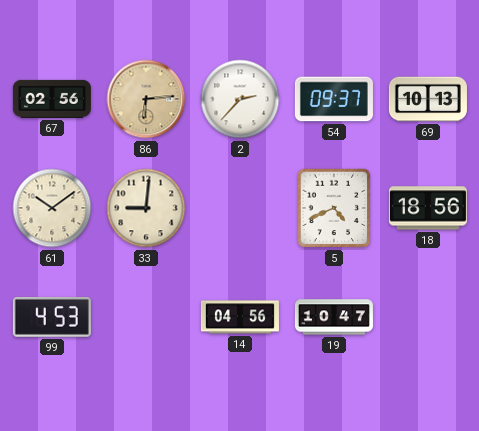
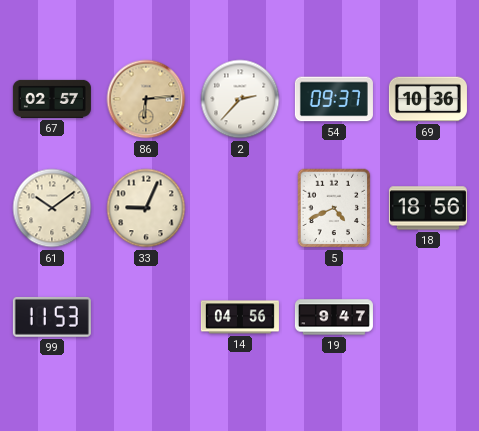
67: 02:56 -> 02:57 (52, 99)
69: 10:13 -> 10:36 (428, 99)
33: 9:01 -> 9:04 (146, 208)
99: 4:53 -> 11:53 (52, 317)
19: 10:47 -> 9:47 (334, 317)
